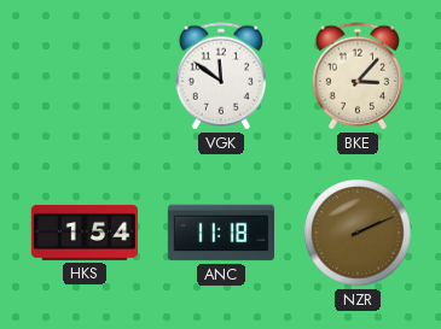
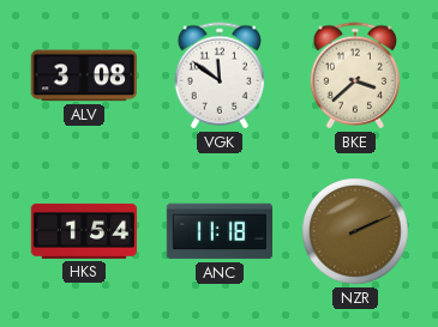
ALV: none -> 3:08 (84, 75)
BKE: 3:07 -> 3:38 (354, 75)
